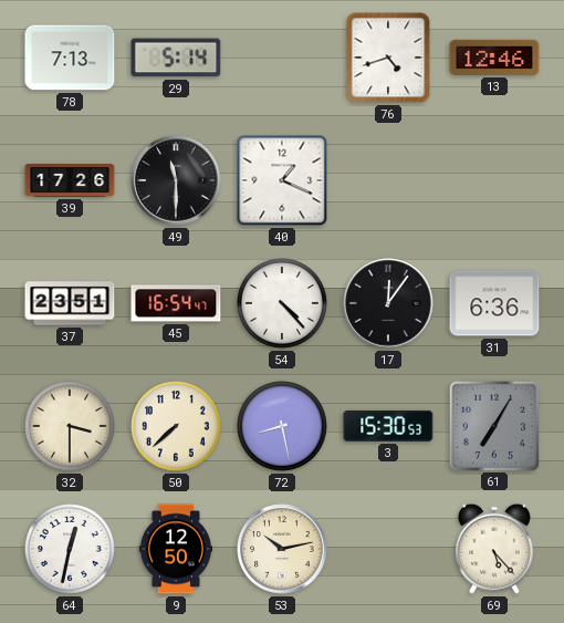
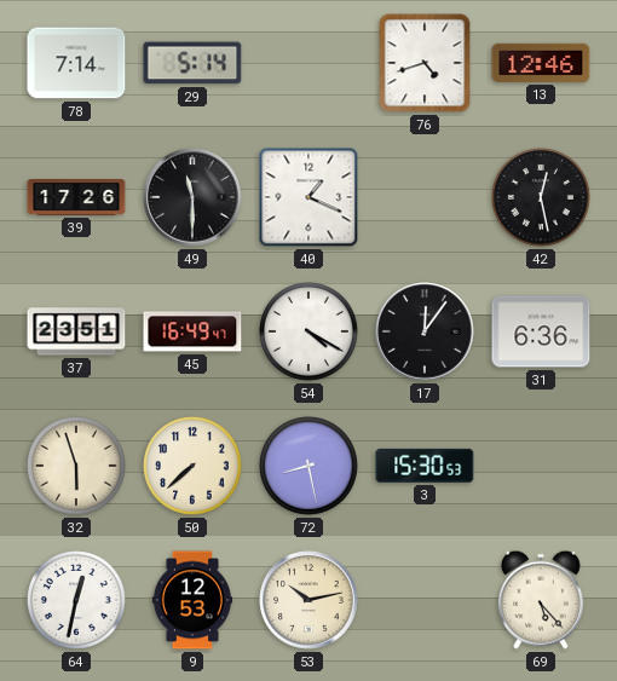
78: 7:13 -> 7:14 (76, 63)
42: none -> 12:28 (542, 198)
45: 16:54 -> 16:49 (192, 331)
54: 4:23 -> 4:20 (310, 333)
32: 3:30 -> 5:57 (77, 467)
61: 7:05 -> none (493, 425)
9: 12:50 -> 12:53 (192, 600)
